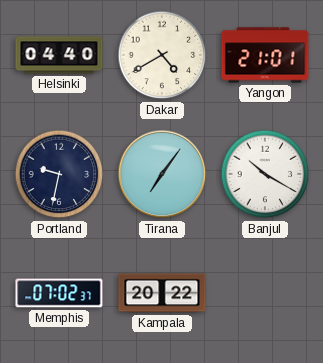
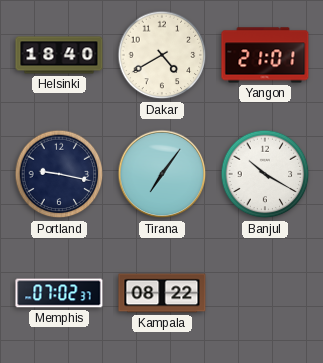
Helsinki: 04:40 -> 18:40 (59, 55)
Portland: 9:32 -> 9:17 (59, 174)
Kampala: 20:22 -> 08:22 (162, 293)
